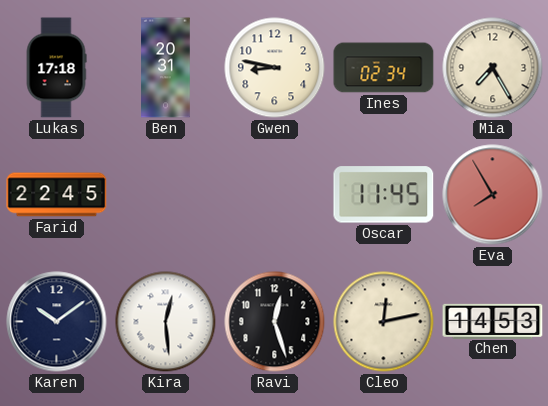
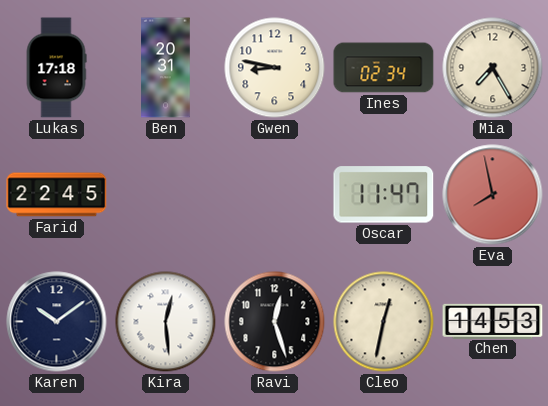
Oscar: 11:45 -> 11:47 (384, 195)
Eva: 7:55 -> 7:58 (493, 195)
Cleo: 12:13 -> 12:32 (384, 322)
